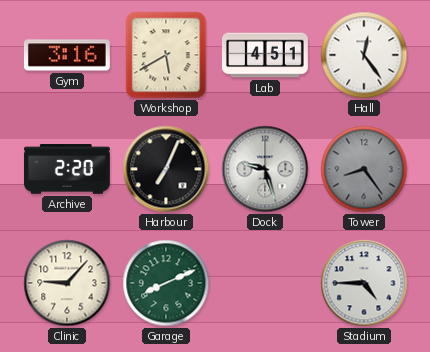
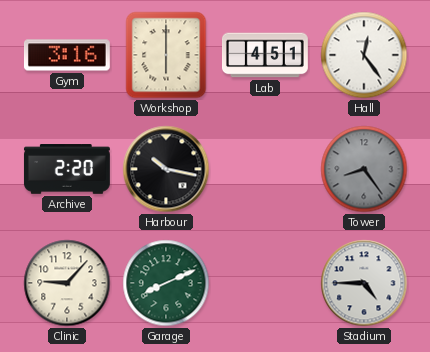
Workshop: 5:40 -> 6:00 (166, 55)
Harbour: 7:04 -> 10:17 (166, 169)
Dock: 9:27 -> none (265, 169)
